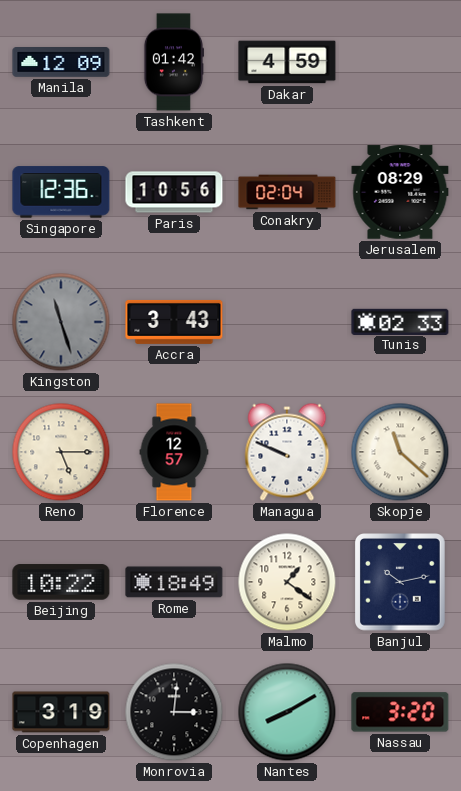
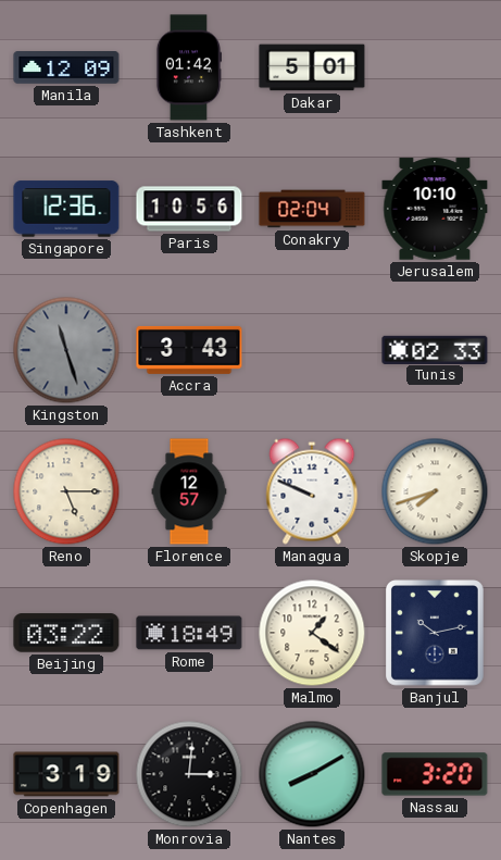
Dakar: 4:59 -> 5:01 (312, 67)
Jerusalem: 08:29 -> 10:10 (435, 209)
Skopje: 11:22 -> 7:42 (435, 491)
Beijing: 10:22 -> 03:22 (66, 633)
